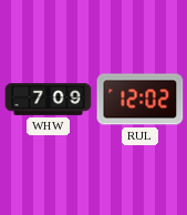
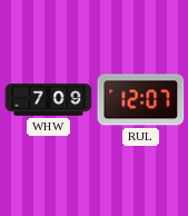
RUL: 12:02 -> 12:07 (140, 100)
